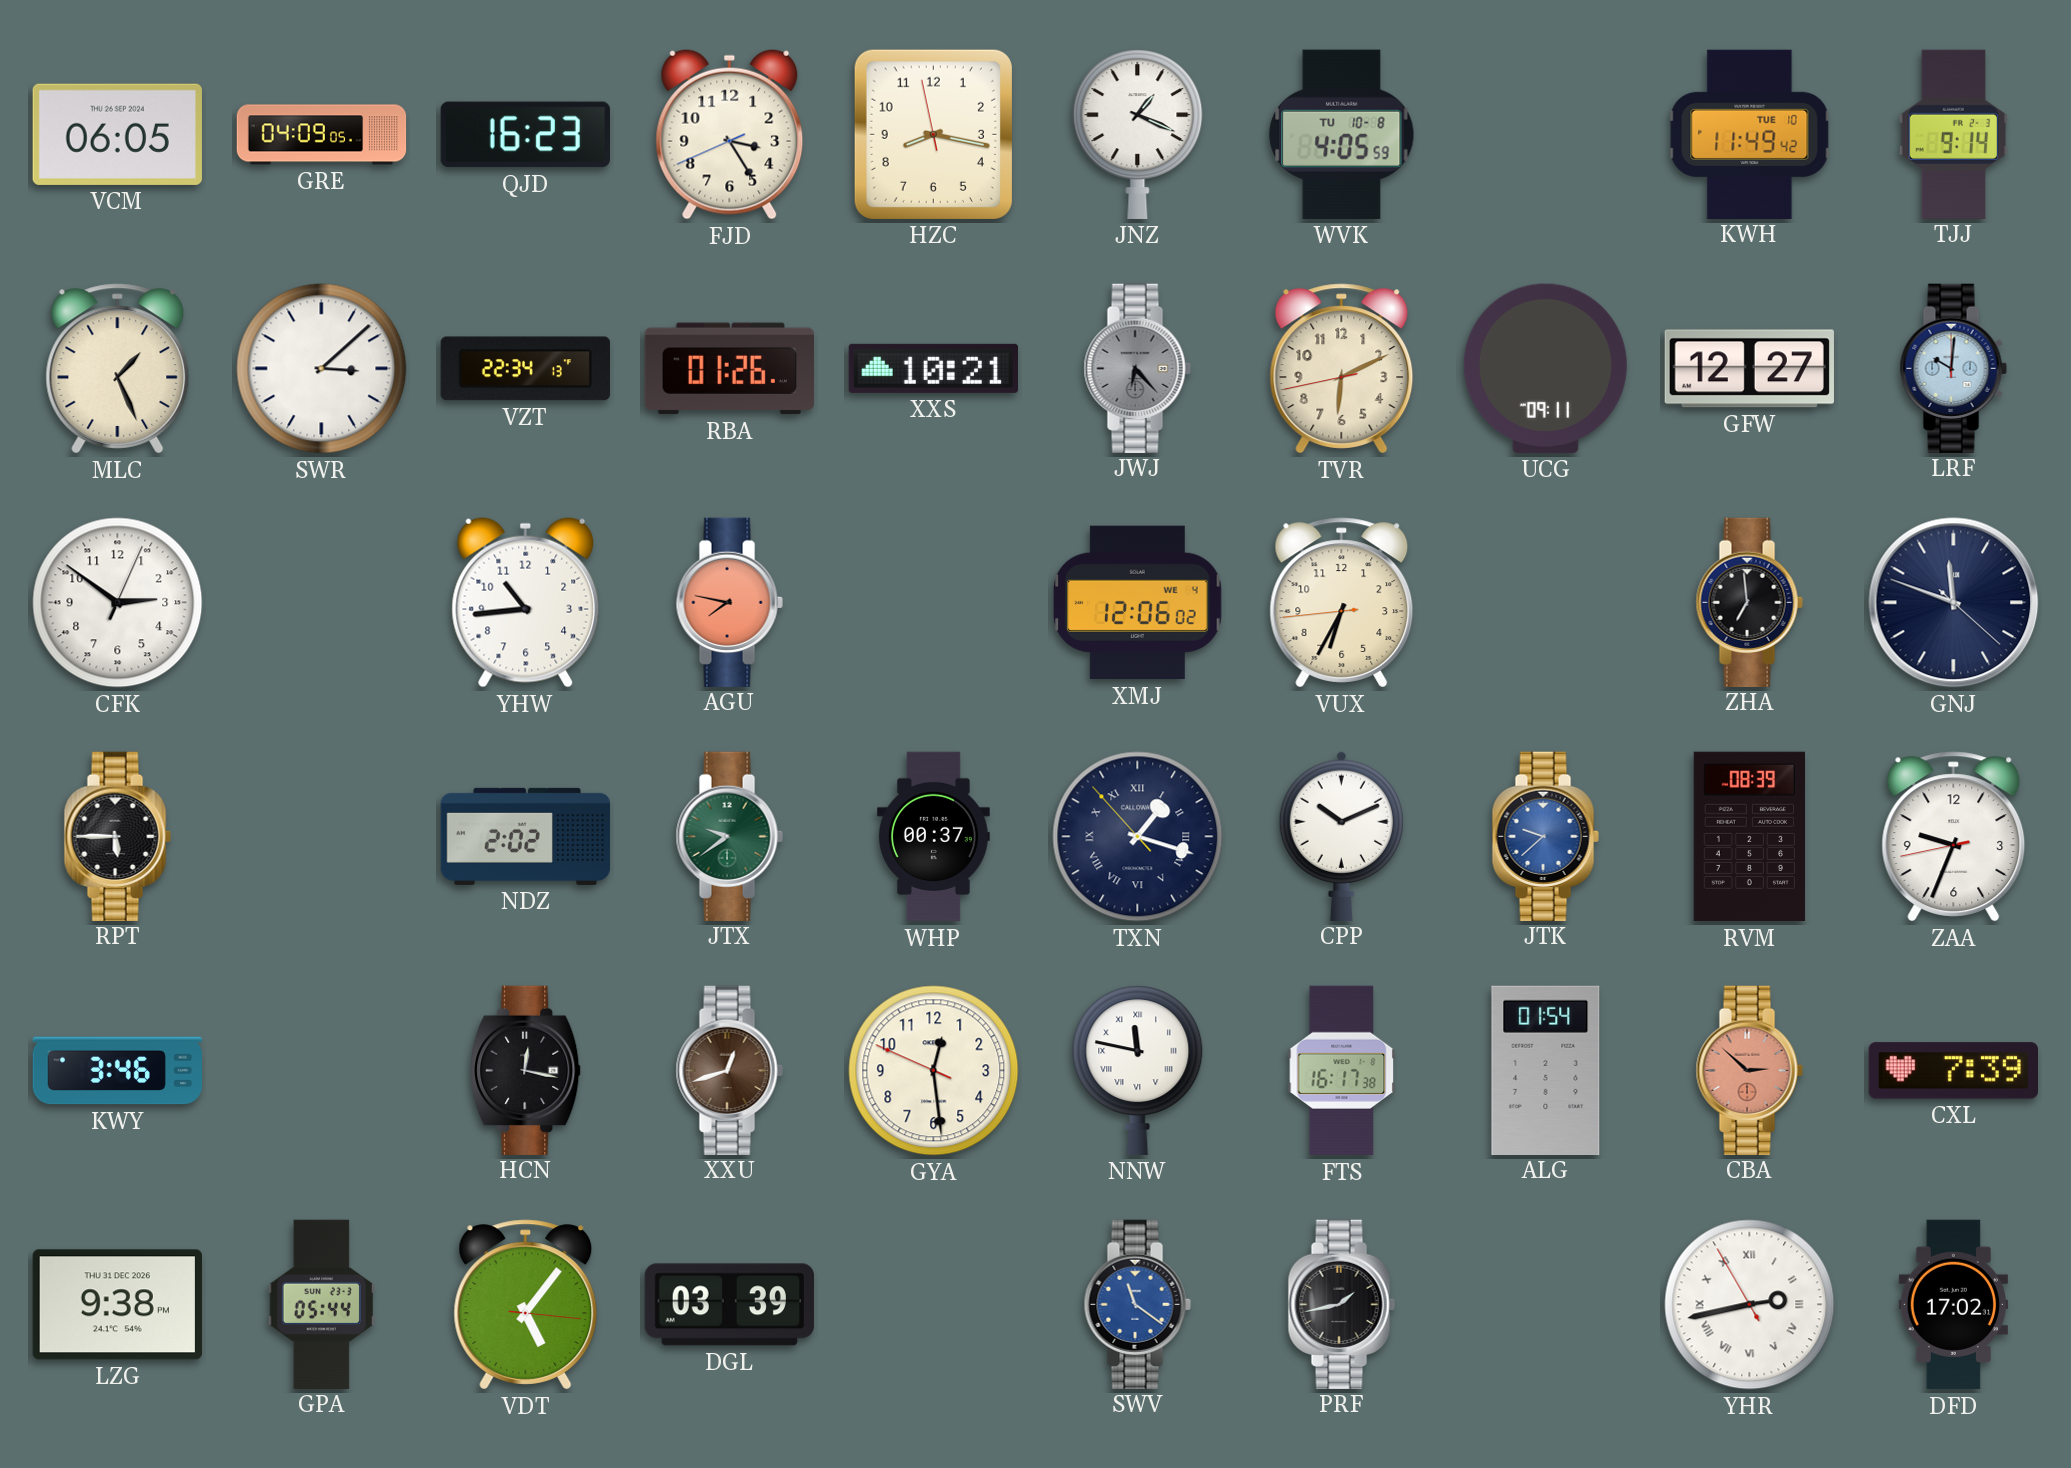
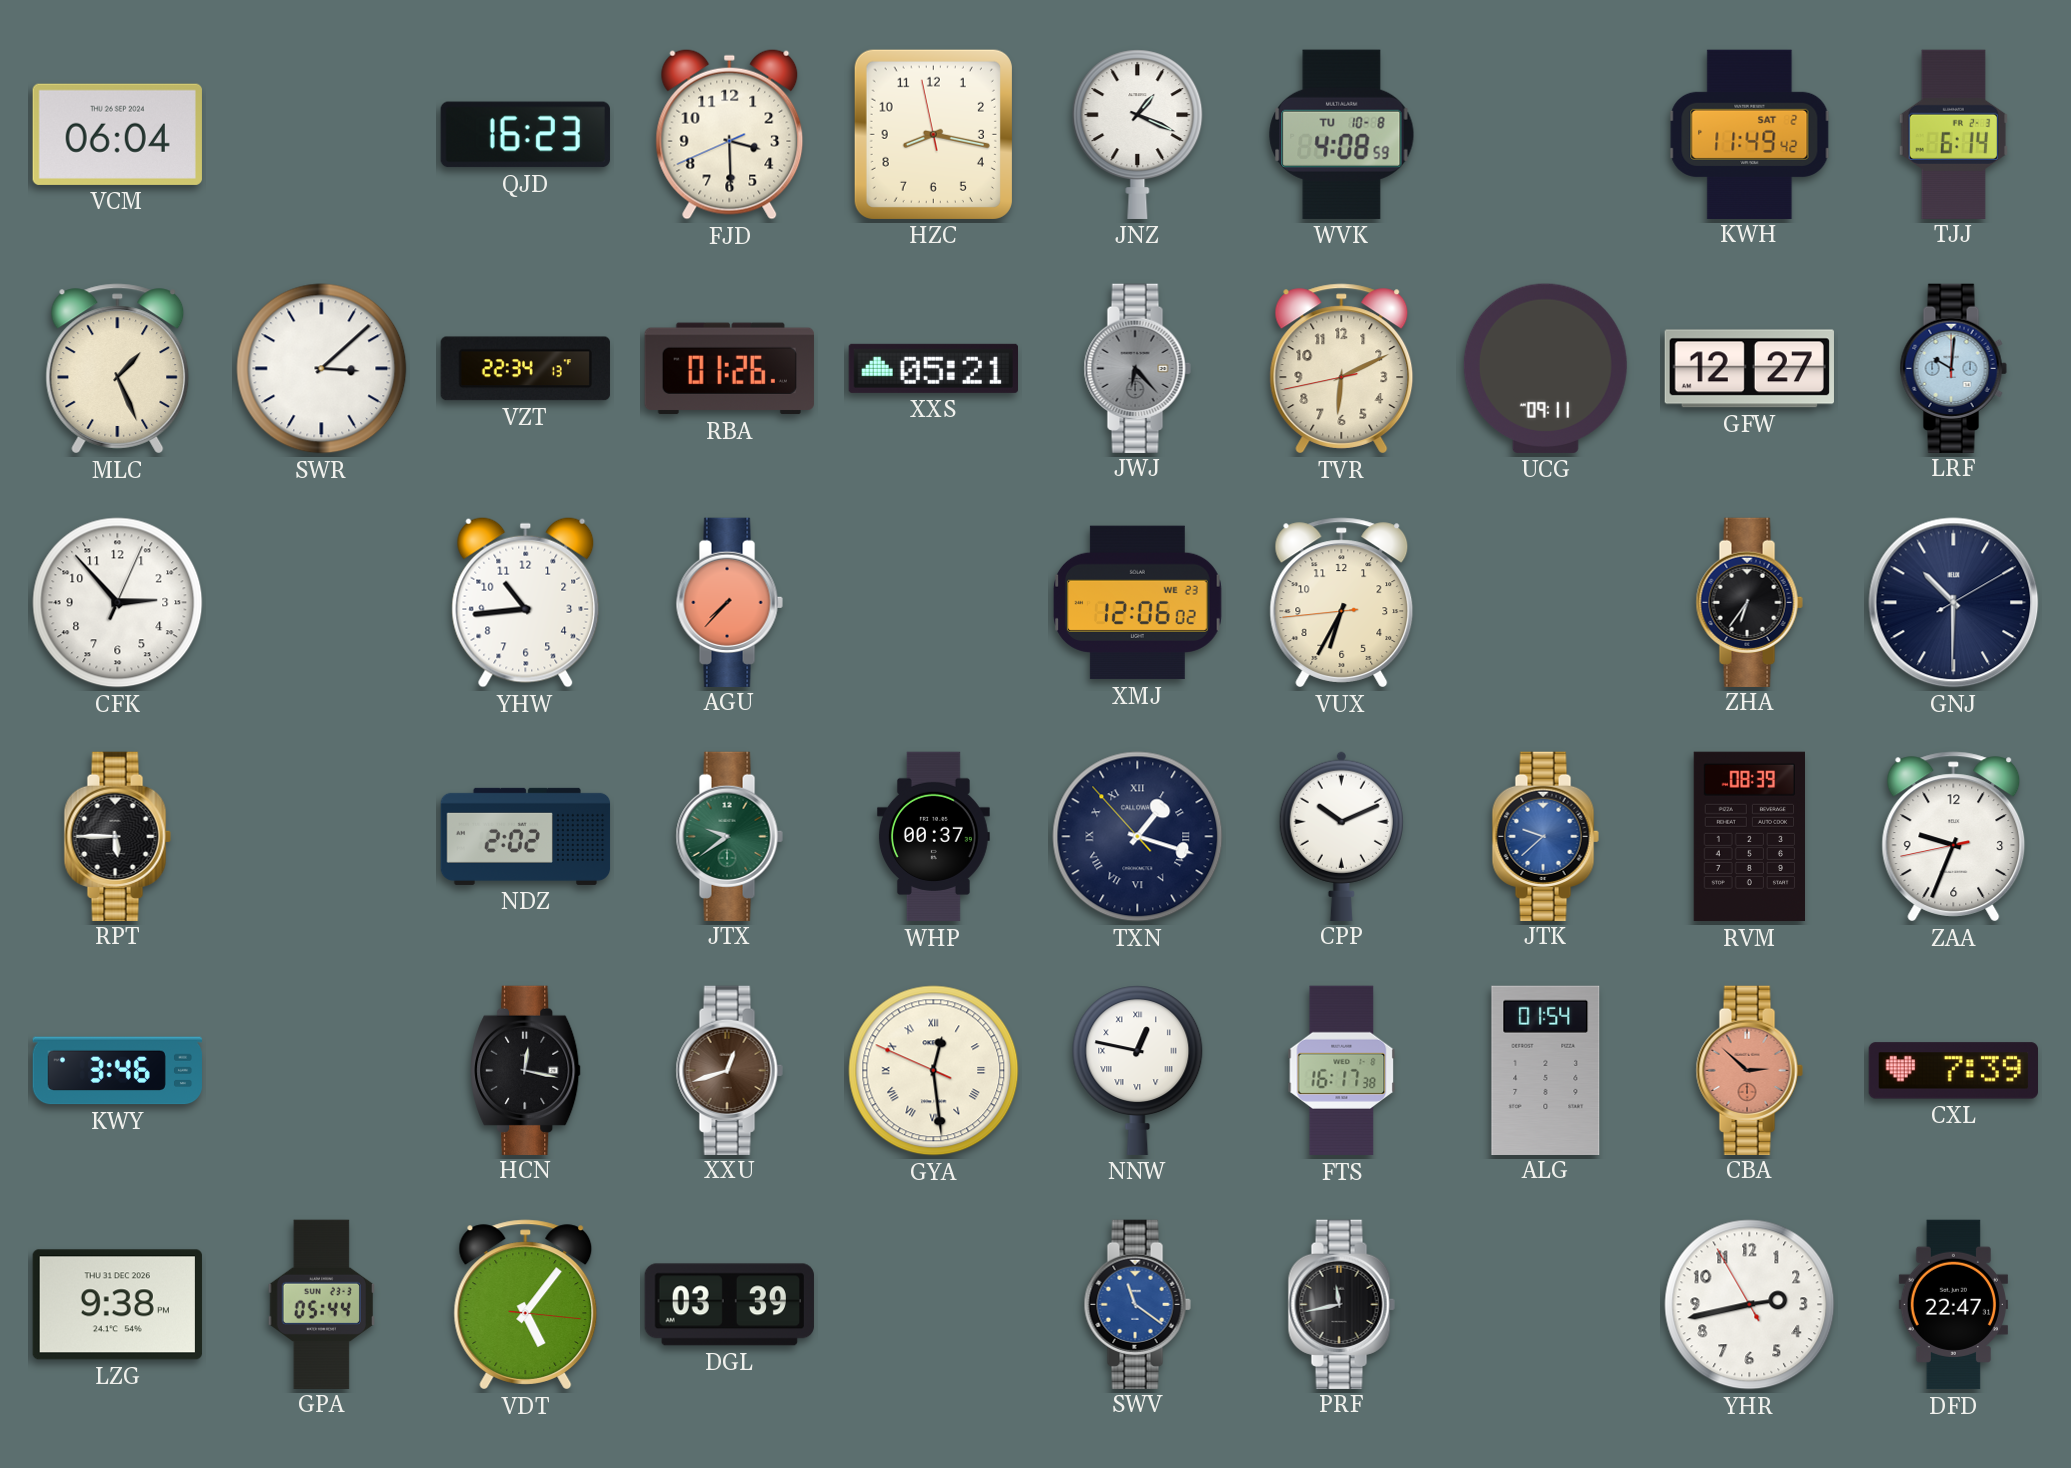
VCM: 06:05 -> 06:04 (117, 134)
GRE: 04:09 -> none (322, 135)
FJD: 3:24 -> 3:29 (730, 134)
WVK: 4:05 -> 4:08 (1342, 134)
KWH date: TUE 10 -> SAT 2 (1750, 134)
TJJ: 9:14 -> 6:14 (1953, 134)
XXS: 10:21 -> 05:21 (933, 368)
CFK: 2:51 -> 2:53 (118, 603)
AGU: 7:47 -> 7:37 (729, 602)
XMJ date: WE 4 -> WE 23 (1138, 603)
ZHA: 6:59 -> 6:36 (1749, 602)
GNJ: 11:48 -> 10:30 (1954, 603)
GYA numerals: Arabic -> Roman (934, 1071)
NNW: 11:47 -> 12:47 (1138, 1070)
PRF: 1:43 -> 11:43 (1341, 1304)
YHR numerals: Roman -> Arabic (1750, 1305)
DFD: 17:02 -> 22:47 (1953, 1305)
